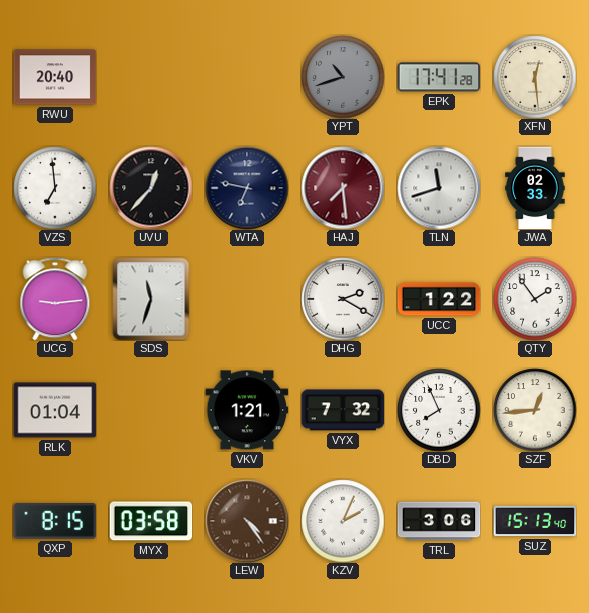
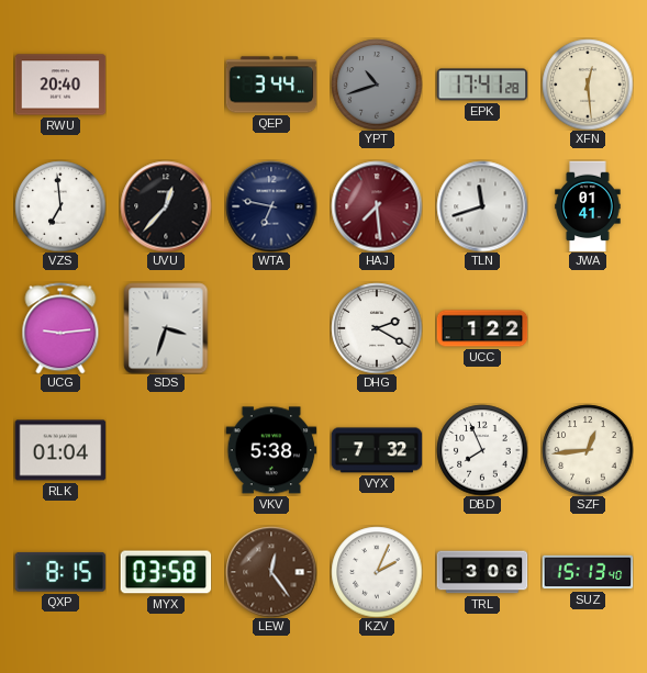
QEP: none -> 3:44 (271, 85)
JWA: 02:33 -> 01:41 (588, 206)
SDS: 11:33 -> 3:33 (166, 328)
QTY: 1:54 -> none (535, 299)
VKV: 1:21 -> 5:38 (271, 450)
LEW: 4:24 -> 12:24 (271, 572)
